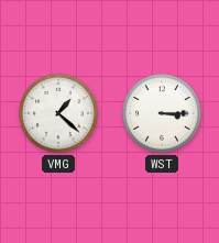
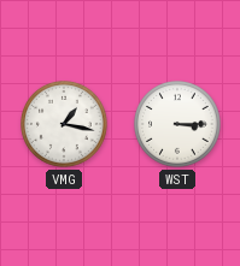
VMG: 1:22 -> 1:17 (65, 125)
